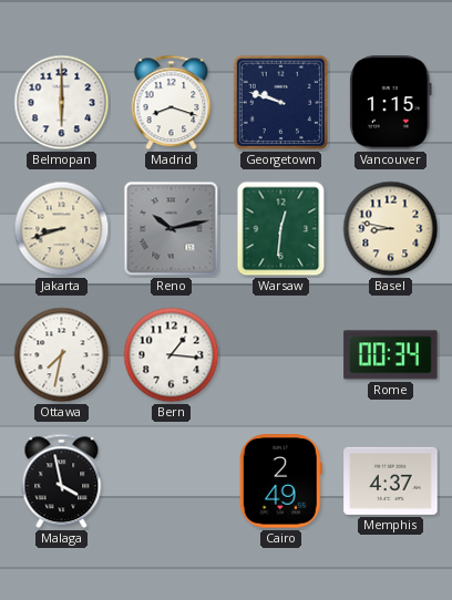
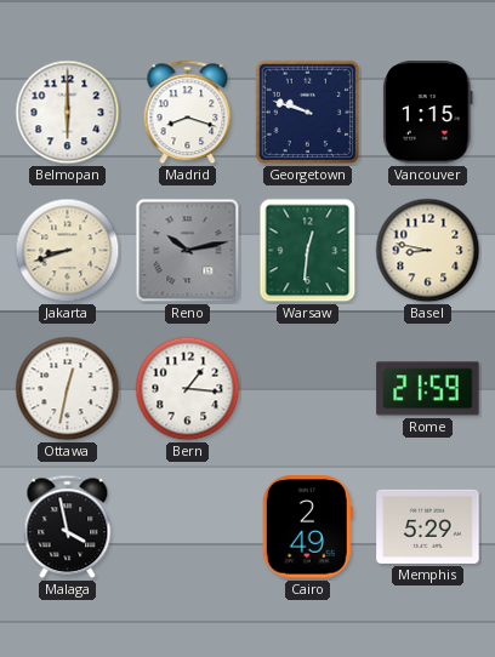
Ottawa: 7:32 -> 12:32 (68, 389)
Rome: 00:34 -> 21:59 (428, 389)
Memphis: 4:37 -> 5:29 (428, 526)
